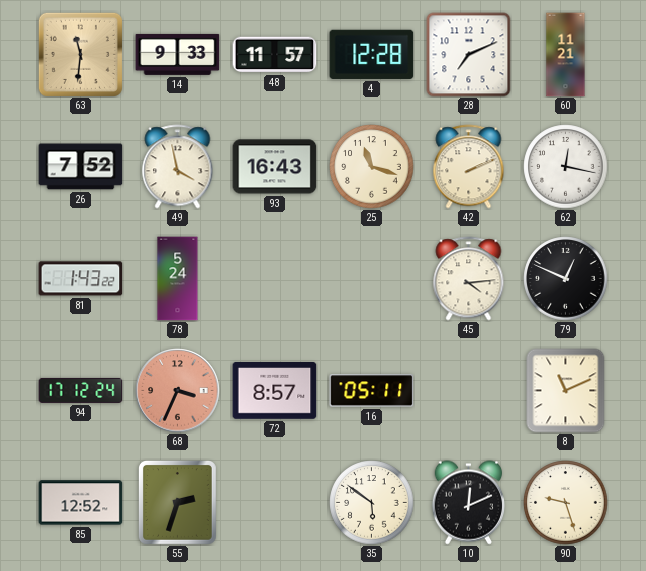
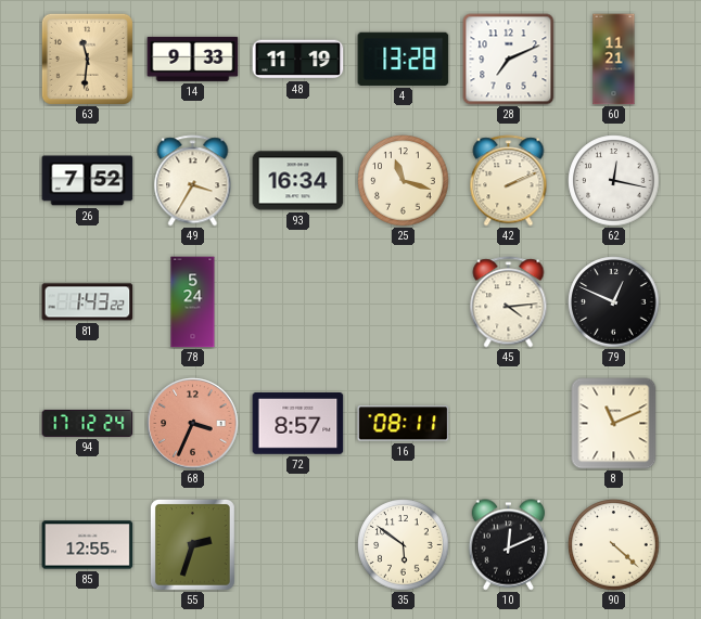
48: 11:57 -> 11:19 (298, 60)
4: 12:28 -> 13:28 (404, 59)
49: 3:58 -> 3:35 (193, 181)
93: 16:43 -> 16:34 (298, 181)
16: 05:11 -> 08:11 (404, 424)
85: 12:52 -> 12:55 (88, 545)
90: 9:27 -> 4:22 (614, 545)
